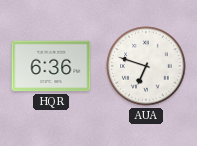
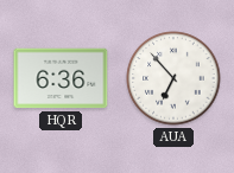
AUA: 6:48 -> 6:53 (173, 78)
